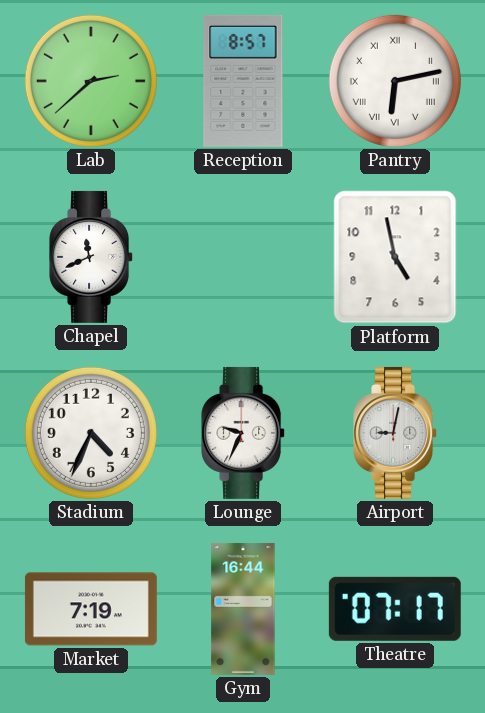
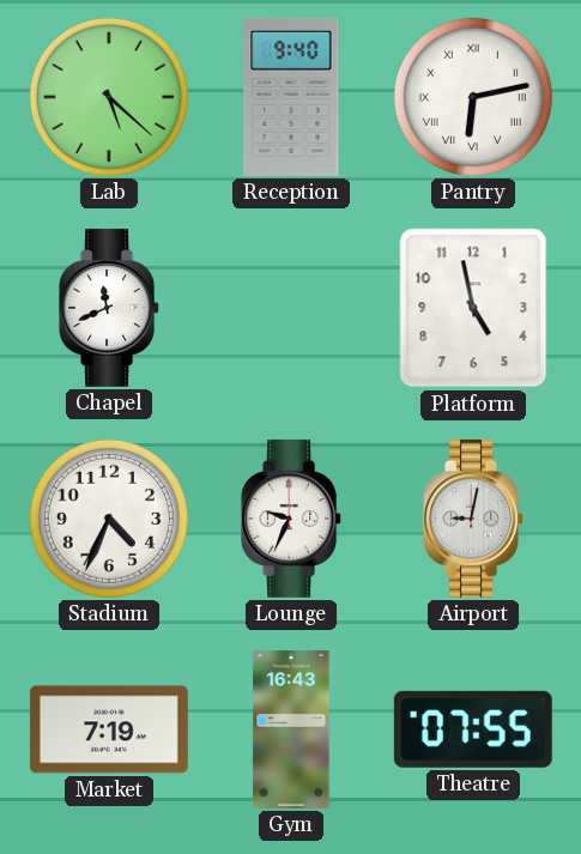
Lab: 2:38 -> 5:22 (109, 97)
Reception: 8:57 -> 9:40 (291, 97)
Gym: 16:44 -> 16:43 (291, 729)
Theatre: 07:17 -> 07:55 (473, 729)
